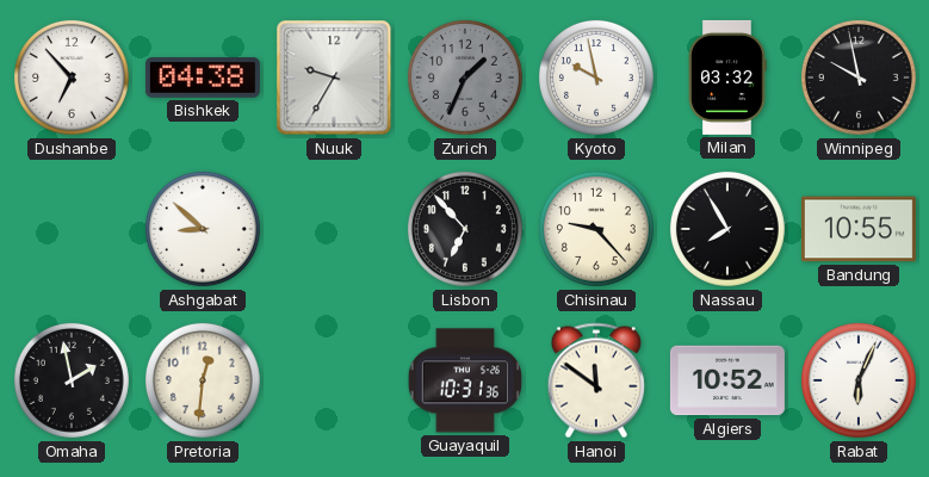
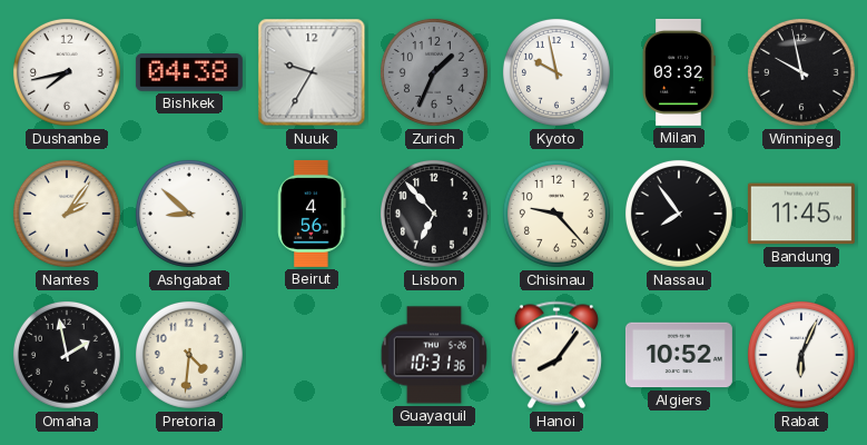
Dushanbe: 6:53 -> 7:43 (67, 72)
Nantes: none -> 2:06 (67, 214)
Beirut: none -> 4:56 (312, 214)
Nassau: 7:55 -> 7:54 (679, 214)
Bandung: 10:55 -> 11:45 (801, 214)
Pretoria: 12:31 -> 4:31 (189, 355)
Hanoi: 11:51 -> 8:06 (556, 355)
